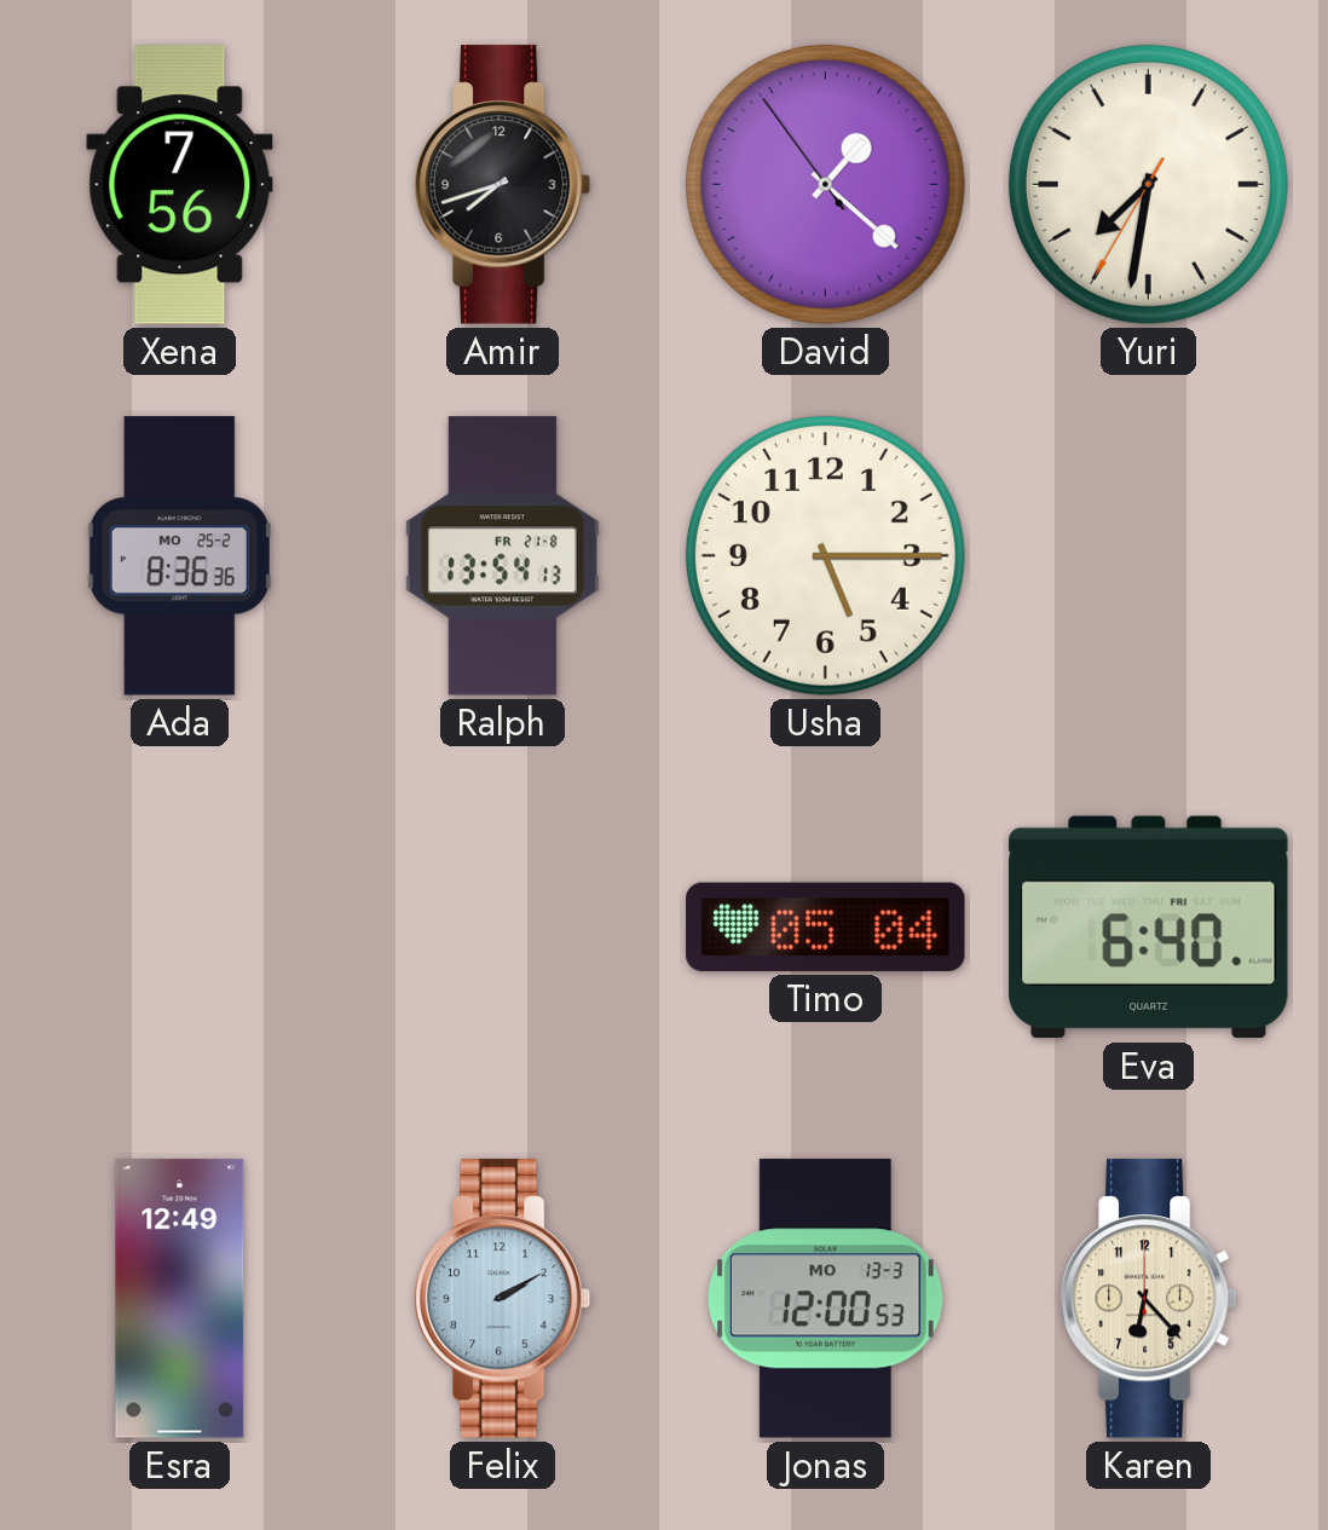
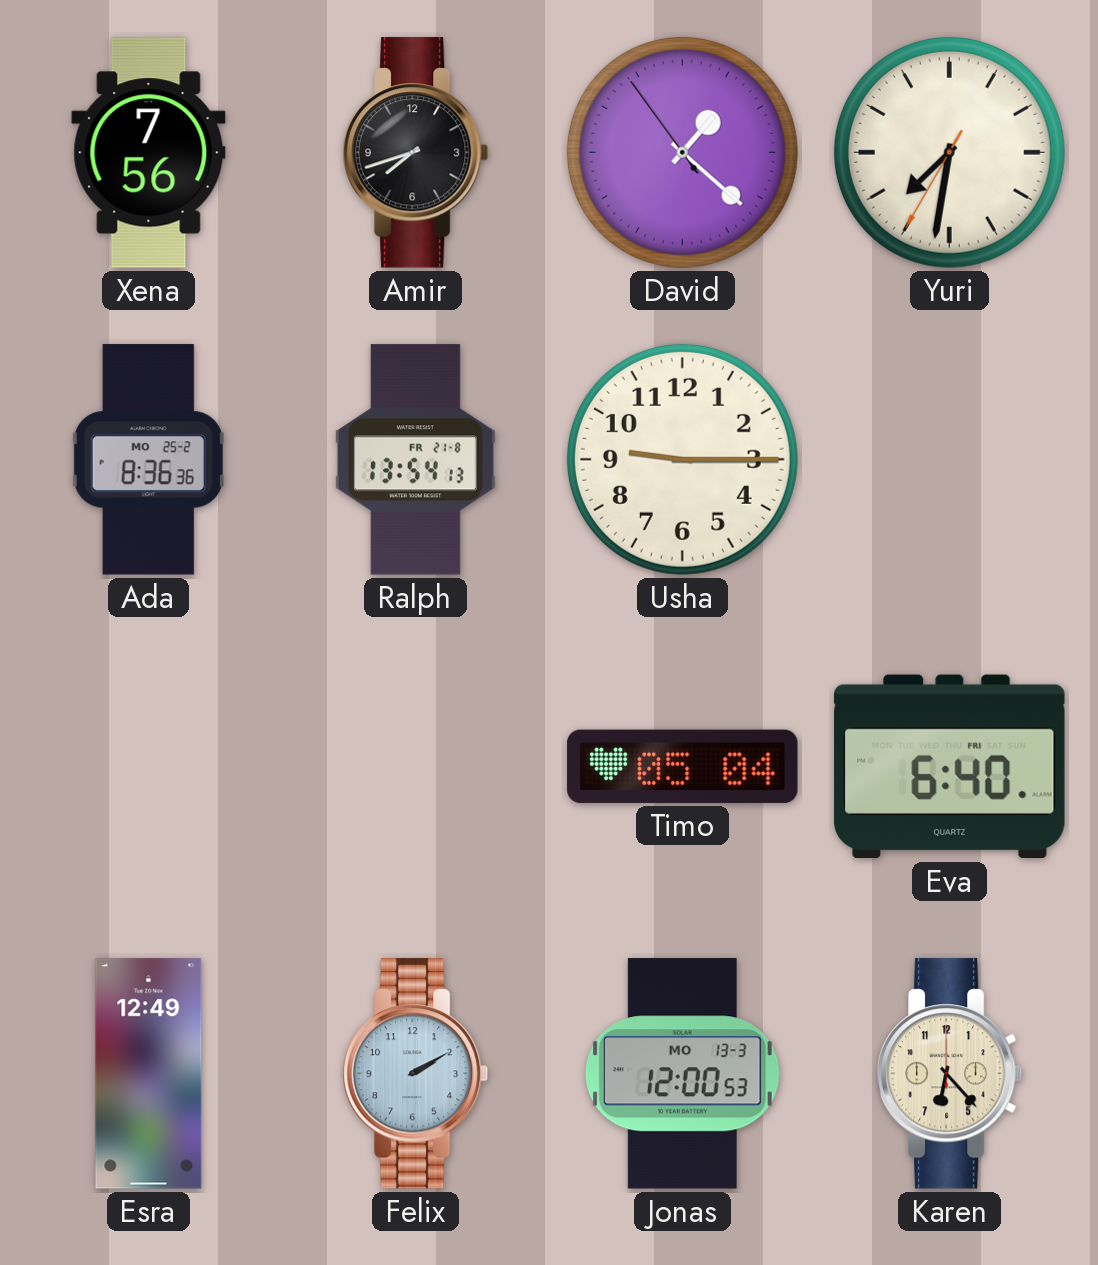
Usha: 5:15 -> 9:15 (682, 459)
